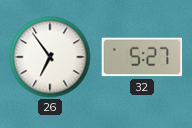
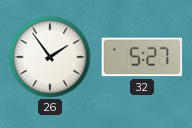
26: 6:54 -> 1:54 (50, 57)
